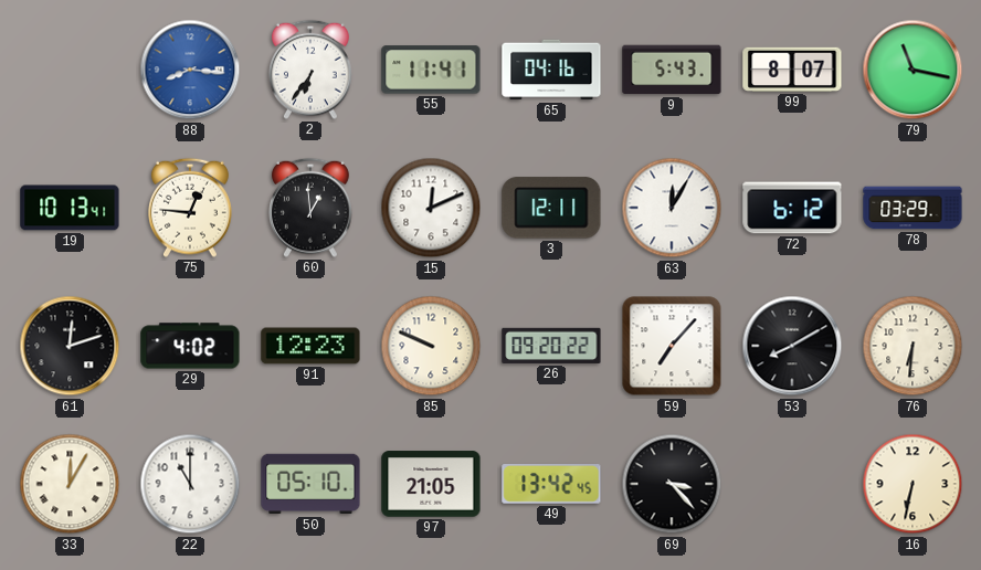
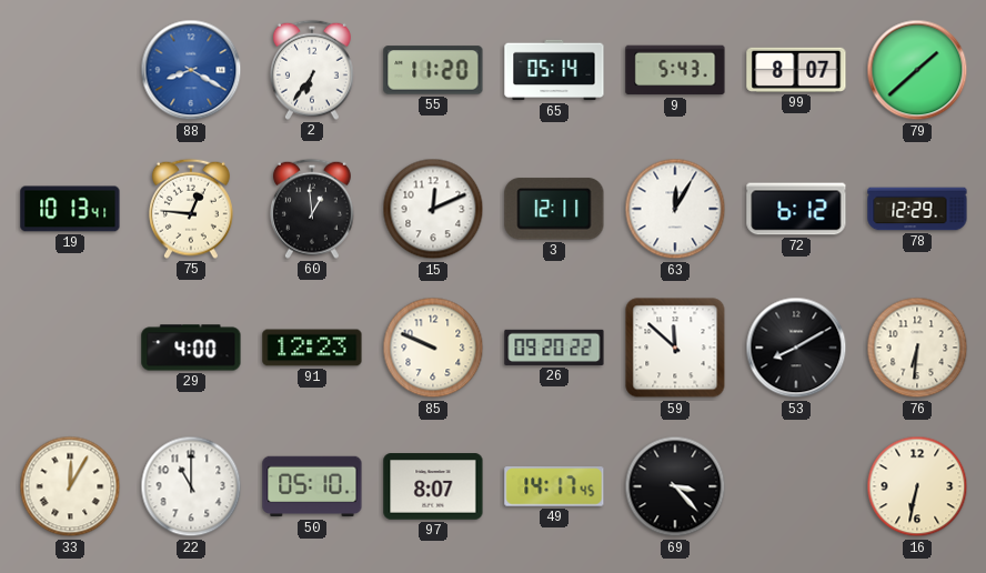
88: 8:16 -> 8:20 (191, 70)
55: 11:41 -> 11:20 (433, 70)
65: 04:16 -> 05:14 (554, 70)
79: 11:17 -> 1:38 (917, 70)
78: 03:29 -> 12:29 (917, 209)
61: 12:12 -> none (70, 346)
29: 4:02 -> 4:00 (191, 348)
59: 7:07 -> 11:52 (675, 348)
97: 21:05 -> 8:07 (433, 486)
49: 13:42 -> 14:17 (554, 487)
